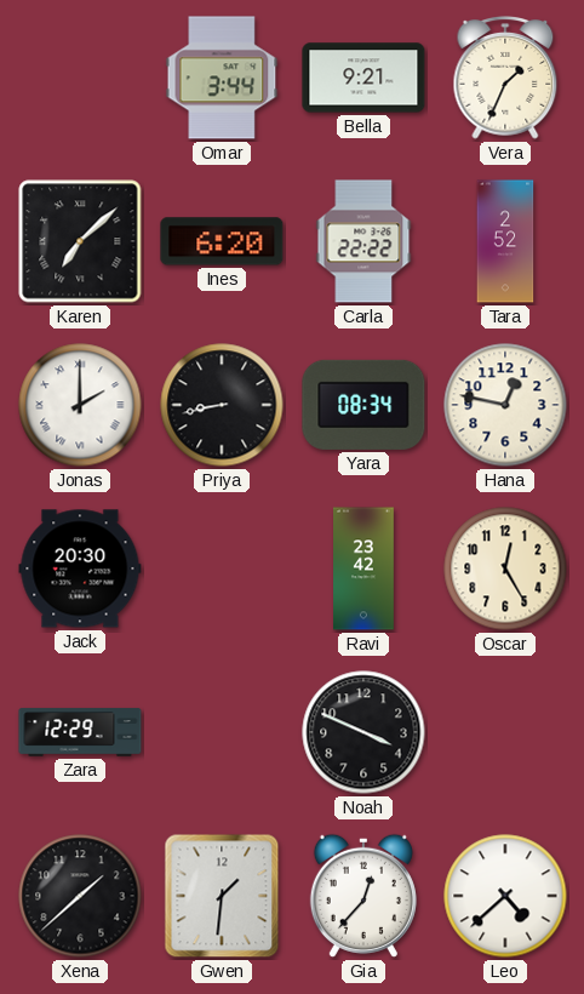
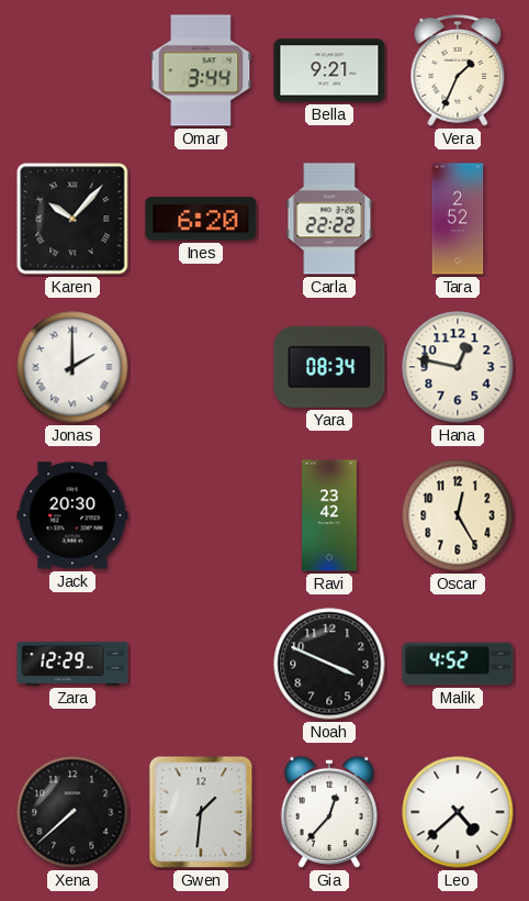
Karen: 7:08 -> 10:07 (72, 219)
Priya: 8:43 -> none (222, 405)
Malik: none -> 4:52 (458, 664)
Xena: 1:38 -> 7:38 (72, 812)
